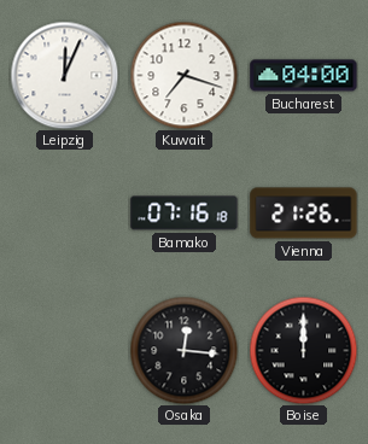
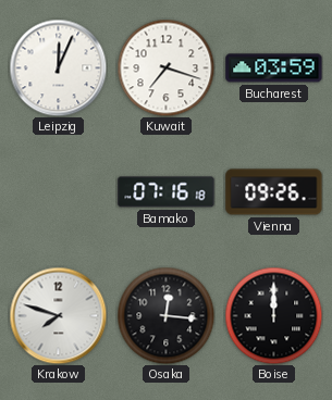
Bucharest: 04:00 -> 03:59 (274, 68)
Vienna: 21:26 -> 09:26 (274, 192)
Krakow: none -> 7:48 (58, 315)
